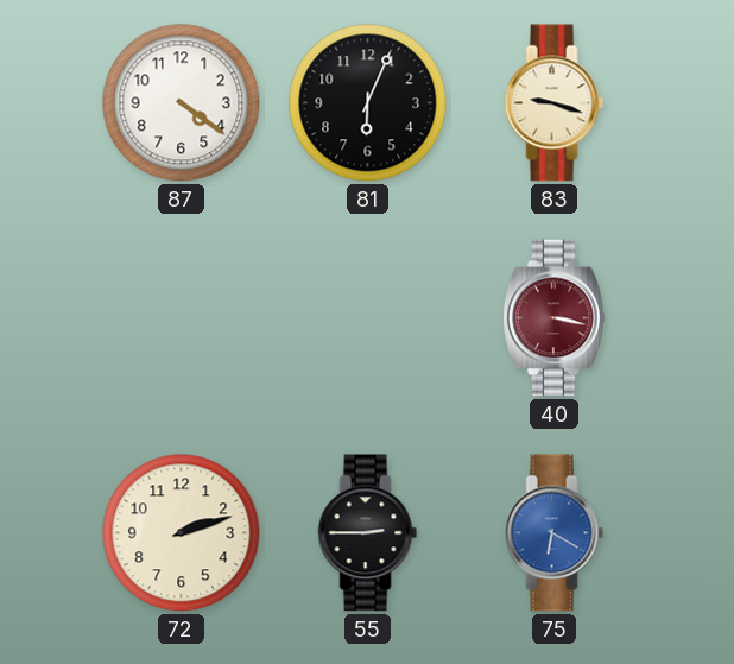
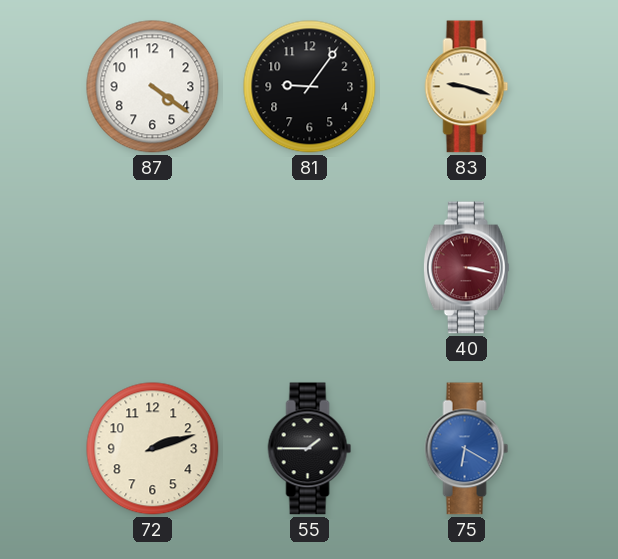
81: 6:04 -> 9:06 (310, 87)
55: 2:45 -> 1:45 (310, 449)
